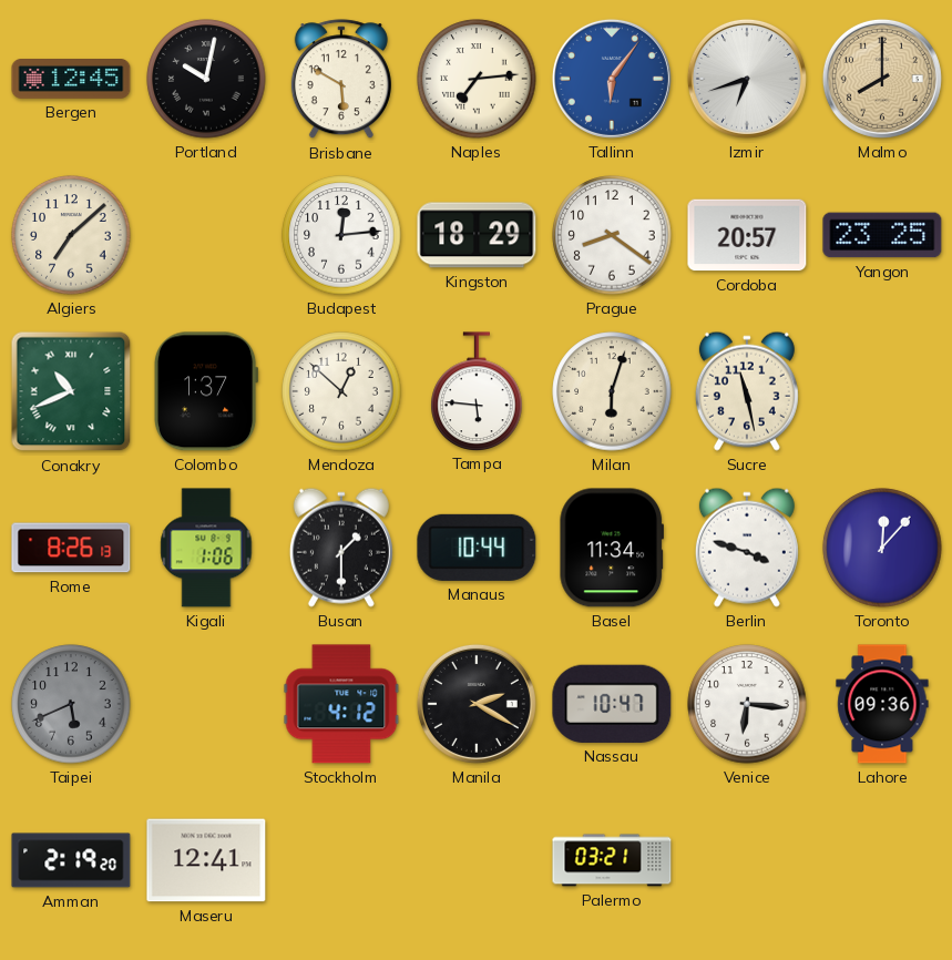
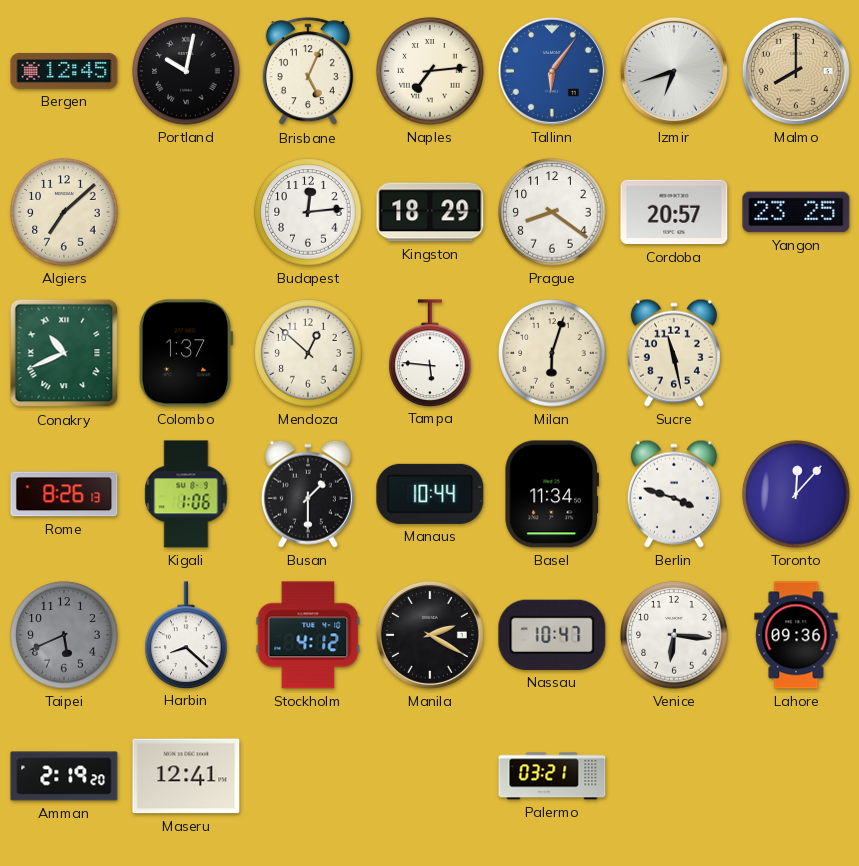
Brisbane: 5:50 -> 5:04 (308, 72)
Harbin: none -> 8:22 (186, 635)
